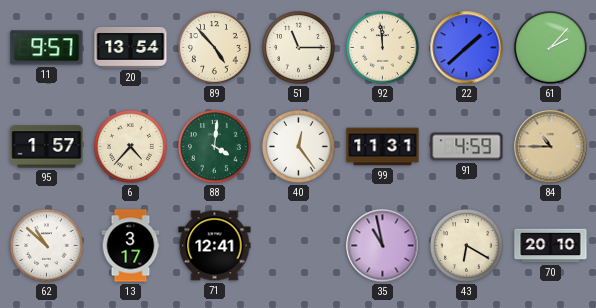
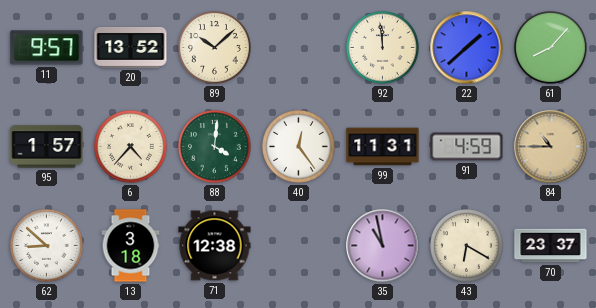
20: 13:54 -> 13:52 (131, 48)
89: 4:53 -> 10:08 (215, 48)
51: 11:15 -> none (299, 48)
61: 2:07 -> 8:07 (551, 48)
62: 10:52 -> 8:52 (47, 246)
13: 3:17 -> 3:18 (131, 246)
71: 12:41 -> 12:38 (215, 246)
70: 20:10 -> 23:37 (551, 246)
